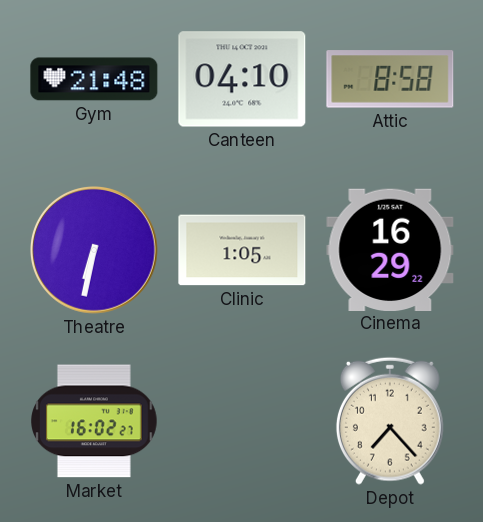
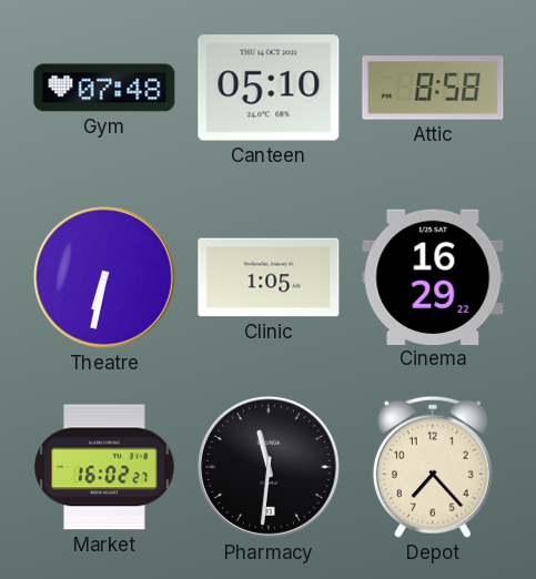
Gym: 21:48 -> 07:48 (104, 88)
Canteen: 04:10 -> 05:10 (269, 88)
Pharmacy: none -> 11:31 (270, 468)
